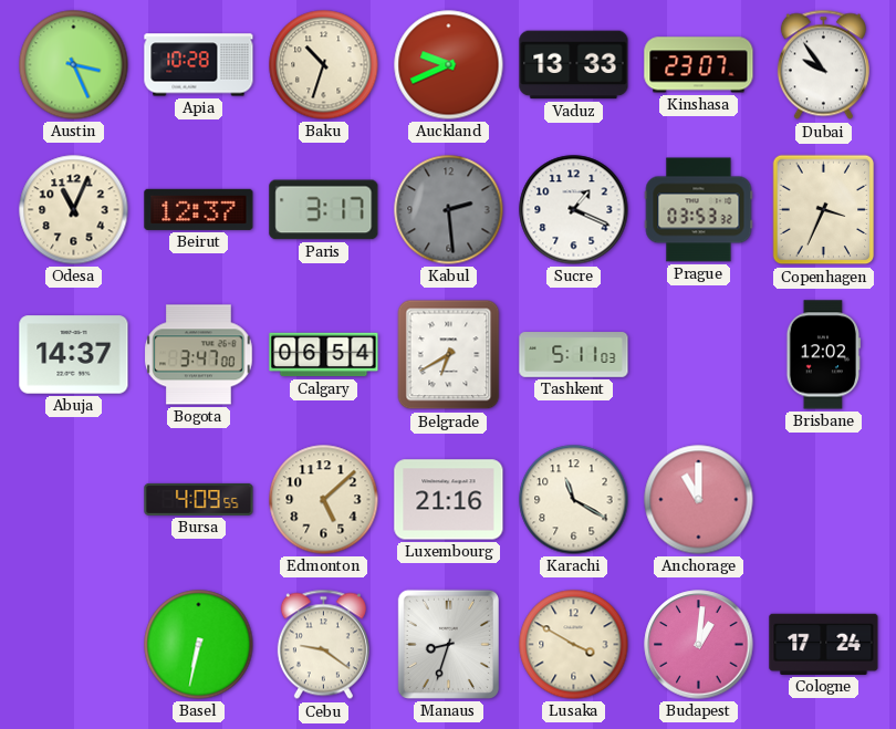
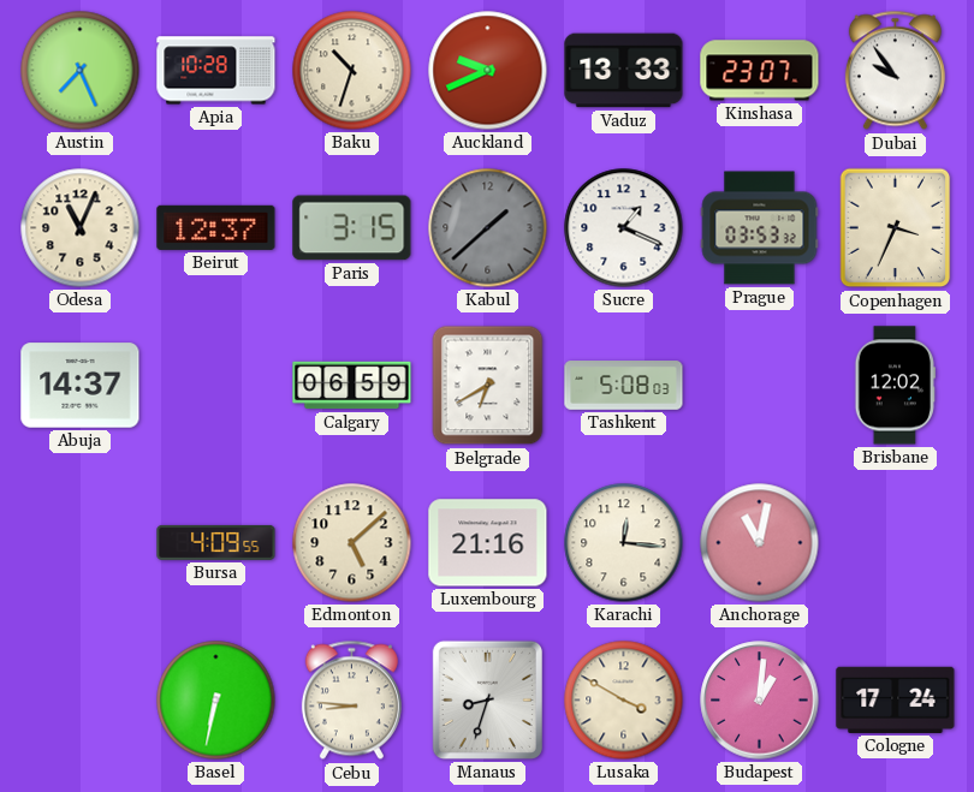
Austin: 3:26 -> 7:26 (81, 71)
Paris: 3:17 -> 3:15 (352, 228)
Kabul: 2:29 -> 1:38 (488, 228)
Bogota: 3:47 -> none (199, 355)
Calgary: 06:54 -> 06:59 (352, 386)
Tashkent: 5:11 -> 5:08 (624, 386)
Karachi: 11:20 -> 12:16 (624, 543)
Anchorage: 11:00 -> 11:02 (760, 543)
Cebu: 9:21 -> 8:46 (351, 701)
